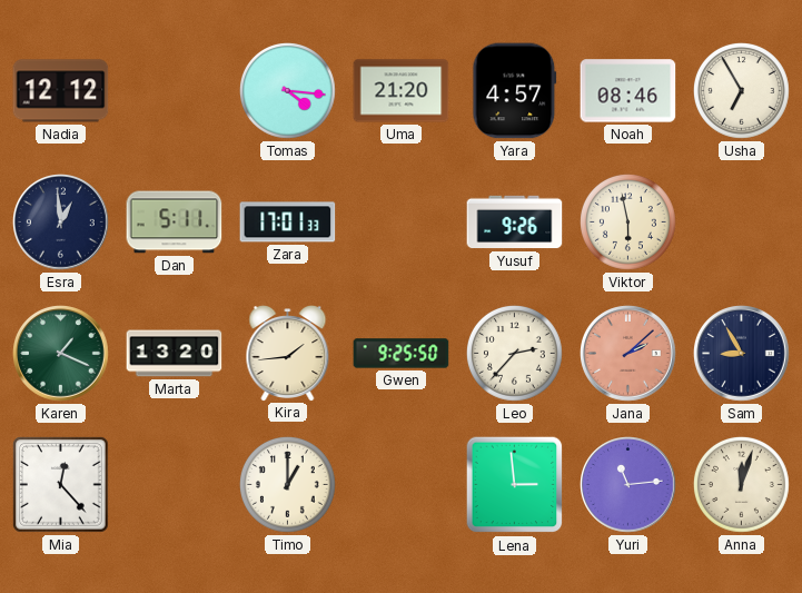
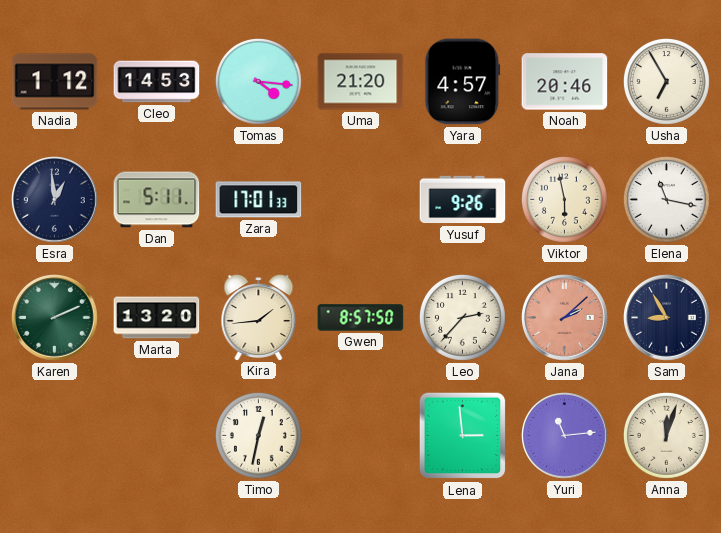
Nadia: 12:12 -> 1:12 (55, 82)
Cleo: none -> 14:53 (157, 82)
Noah: 08:46 -> 20:46 (565, 82)
Elena: none -> 11:17 (667, 200)
Karen: 1:19 -> 2:11 (55, 318)
Gwen: 9:25 -> 8:57 (361, 318)
Mia: 12:23 -> none (61, 485)
Timo: 1:00 -> 12:32 (259, 436)
